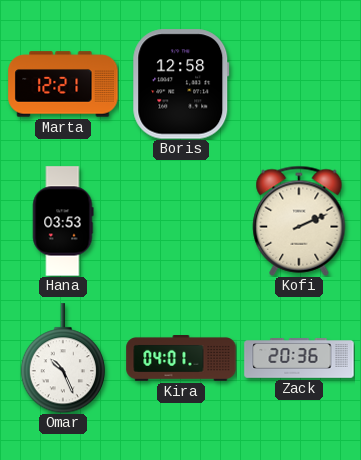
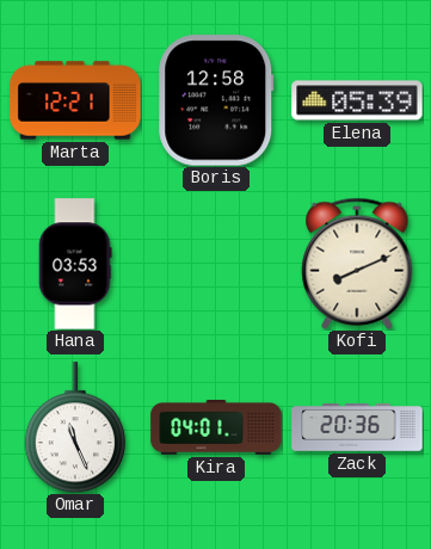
Elena: none -> 05:39 (357, 100)
Kofi: 2:11 -> 8:11 (357, 264)
Omar: 10:26 -> 11:26 (74, 427)
